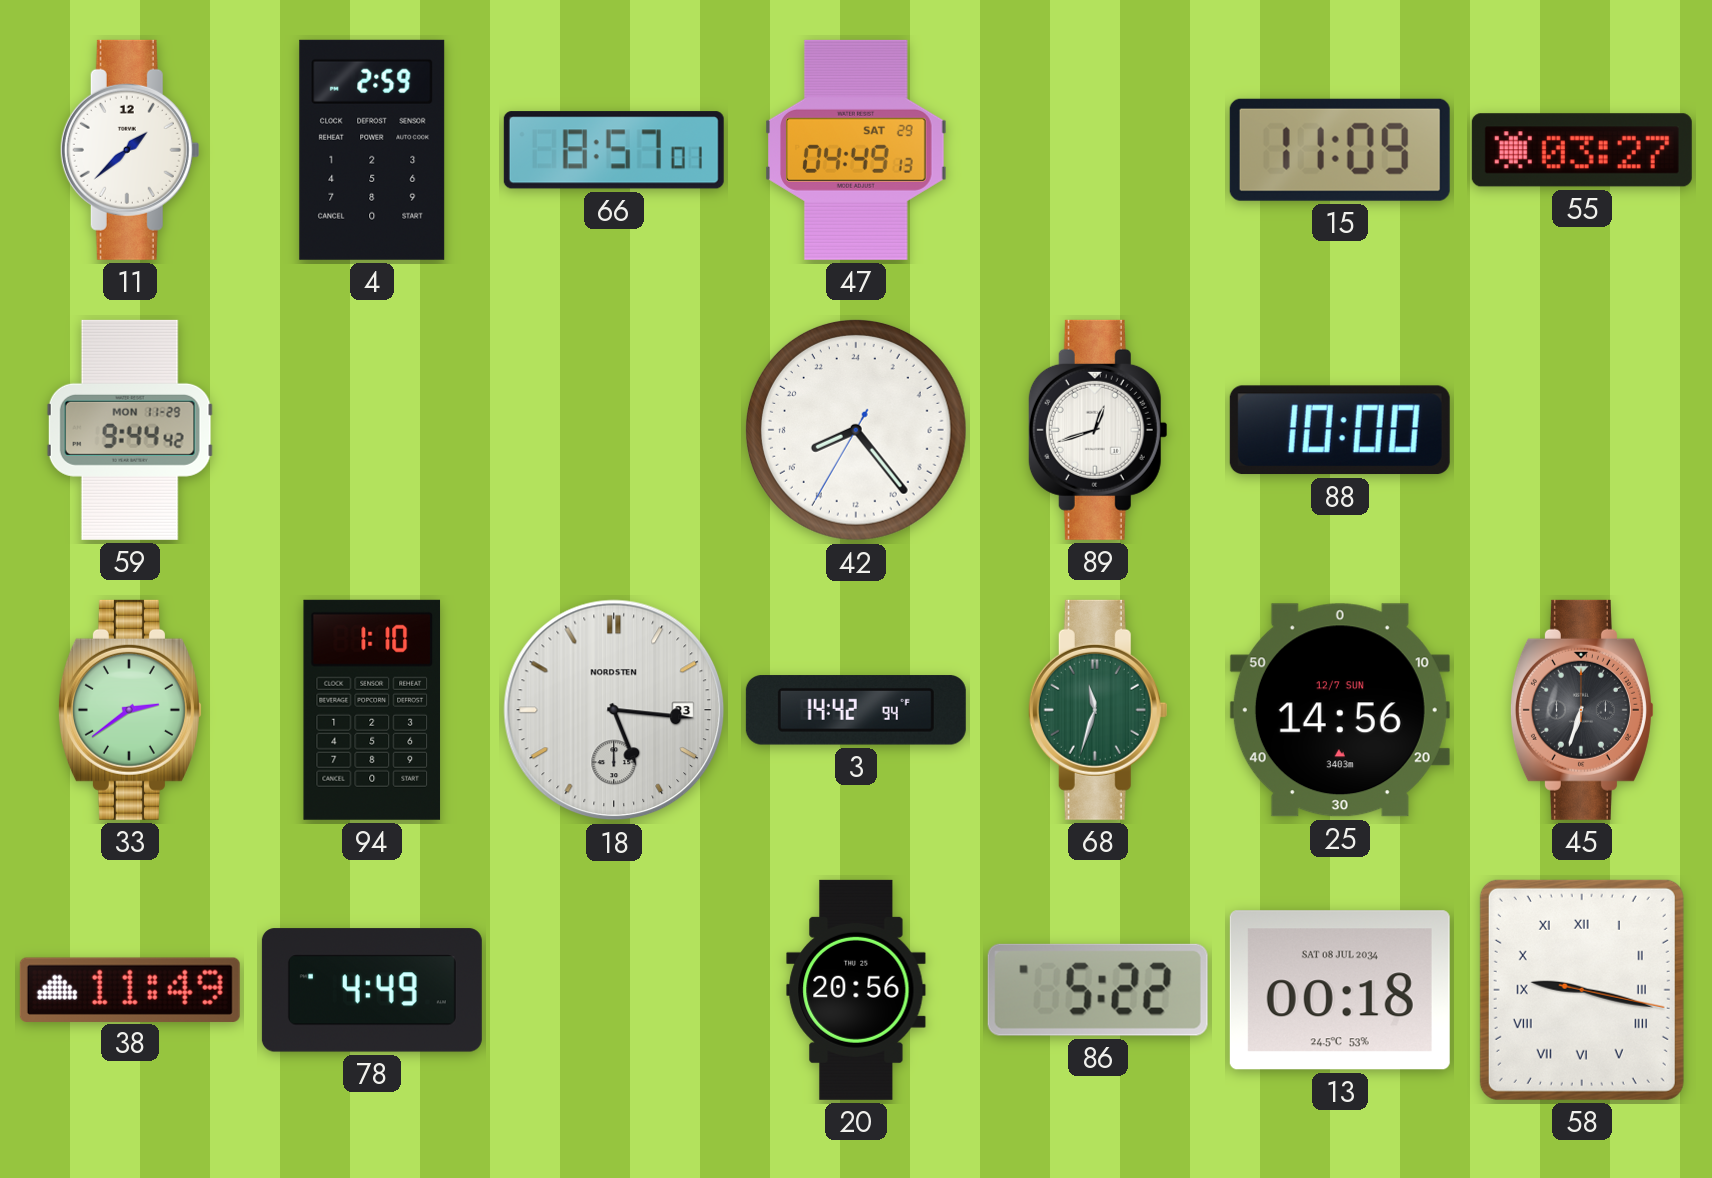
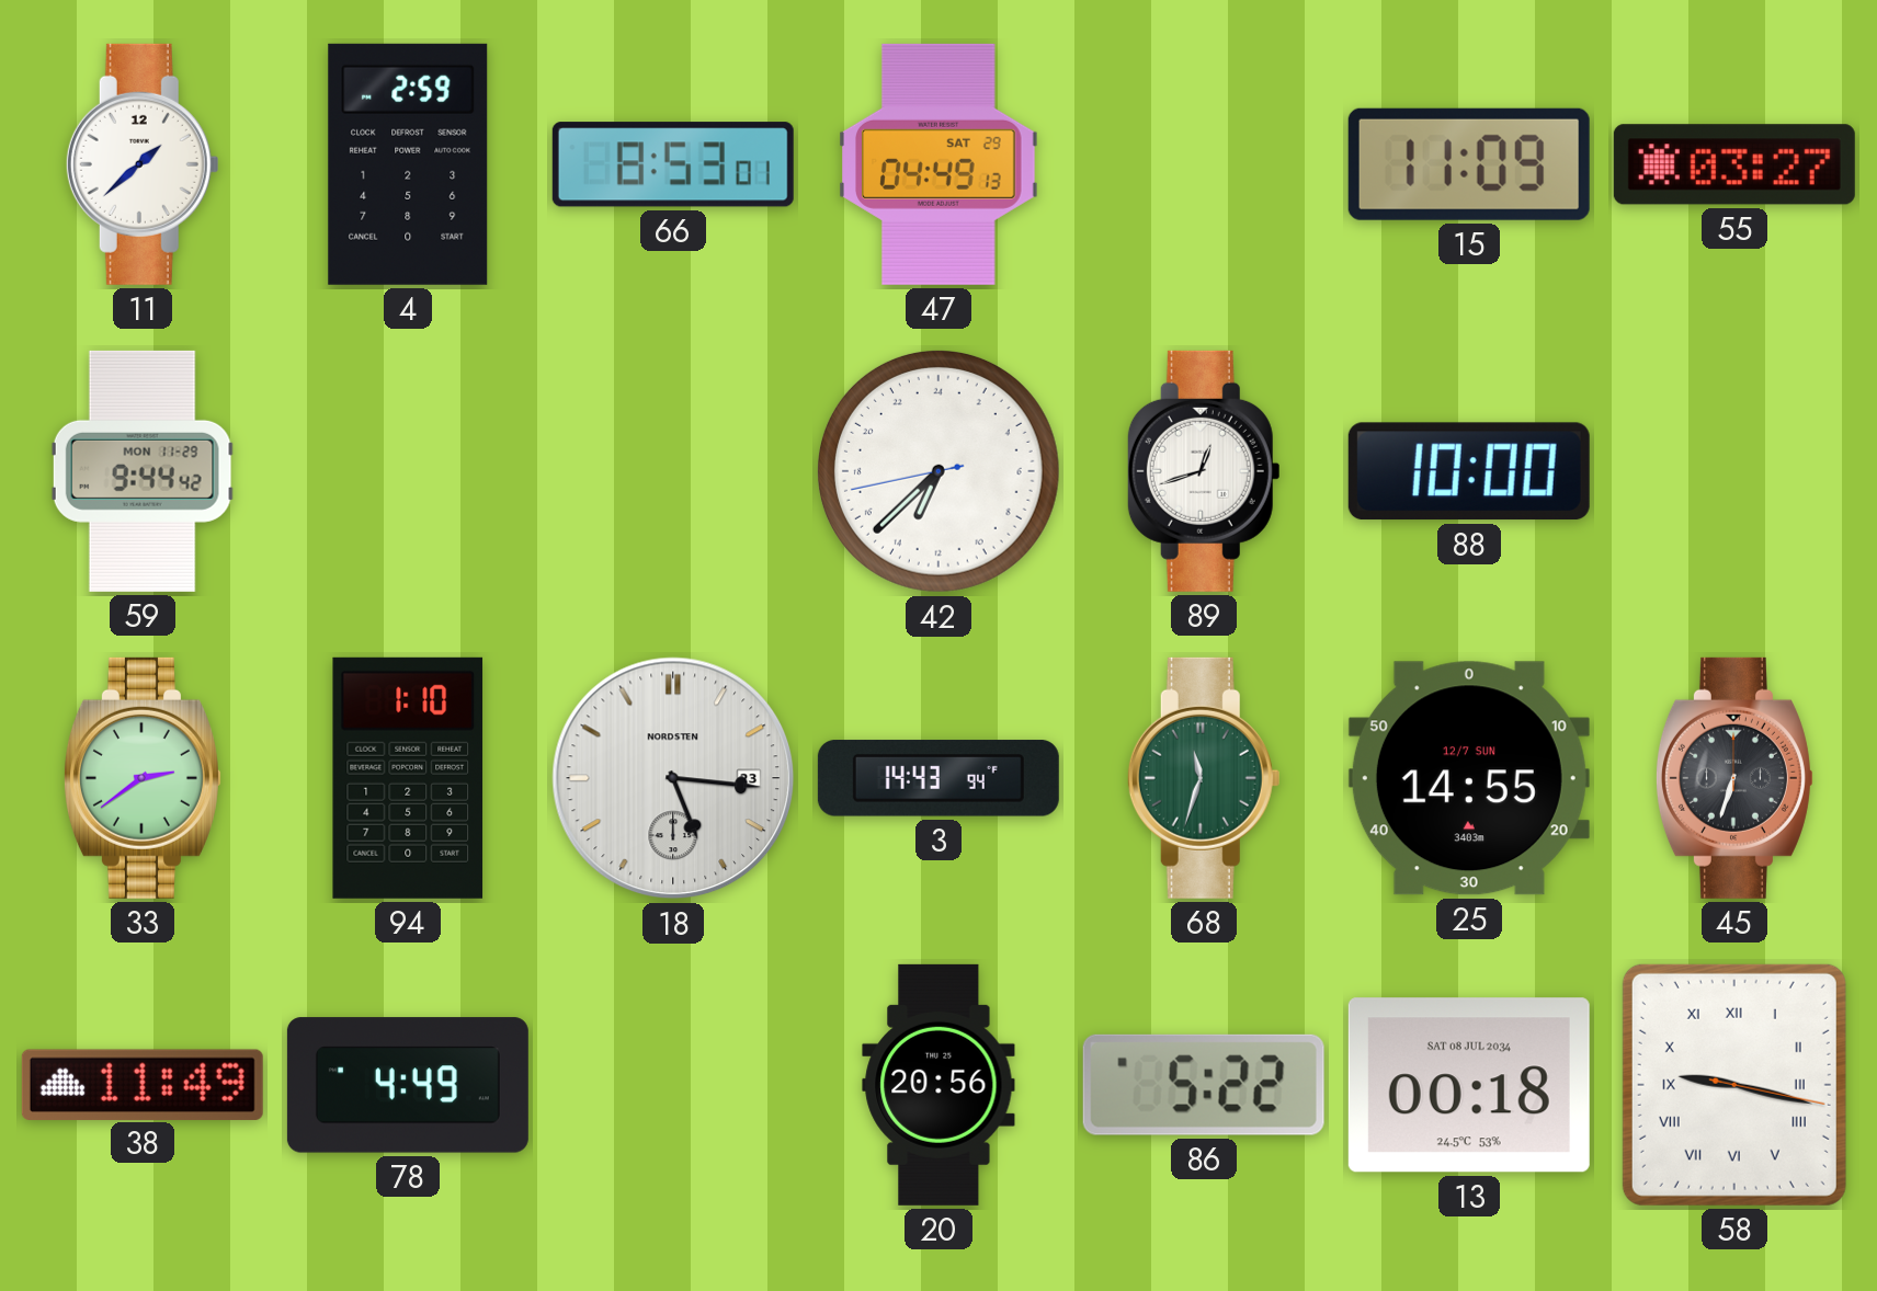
66: 8:57 -> 8:53 (673, 164)
42: 16:23 -> 13:37 (938, 471)
3: 14:42 -> 14:43 (938, 778)
25: 14:56 -> 14:55 (1469, 778)
